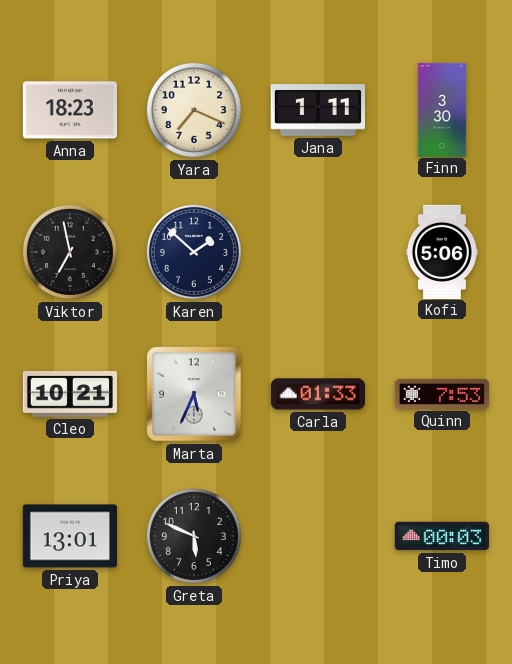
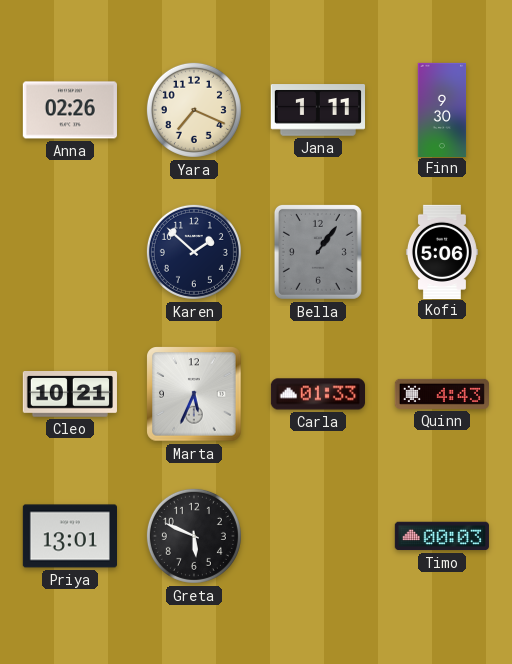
Anna: 18:23 -> 02:26 (70, 110)
Finn: 3:30 -> 9:30 (442, 109)
Viktor: 6:58 -> none (70, 252)
Bella: none -> 1:06 (318, 252)
Quinn: 7:53 -> 4:43 (442, 394)
